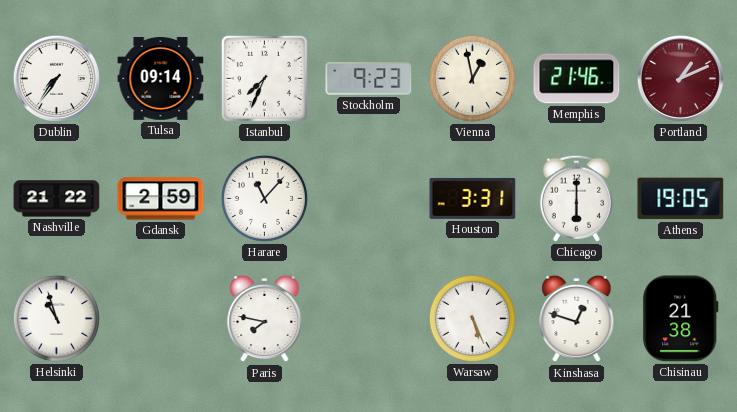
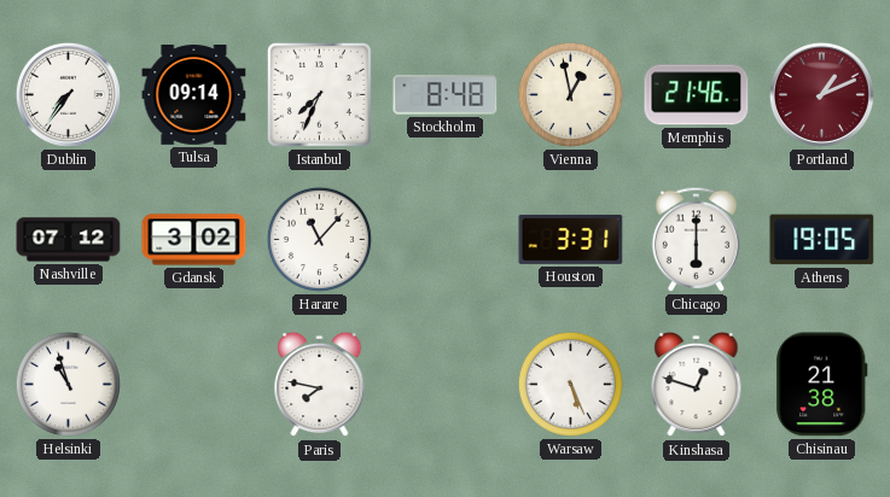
Stockholm: 9:23 -> 8:48 (446, 95)
Nashville: 21:22 -> 07:12 (69, 240)
Gdansk: 2:59 -> 3:02 (194, 240)
